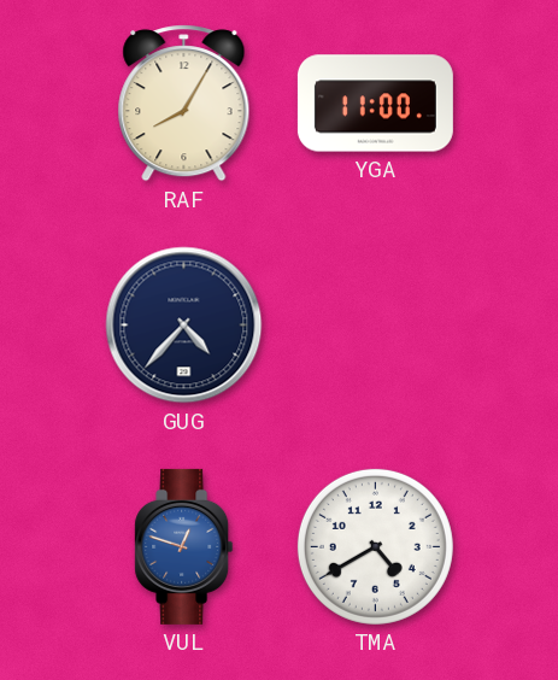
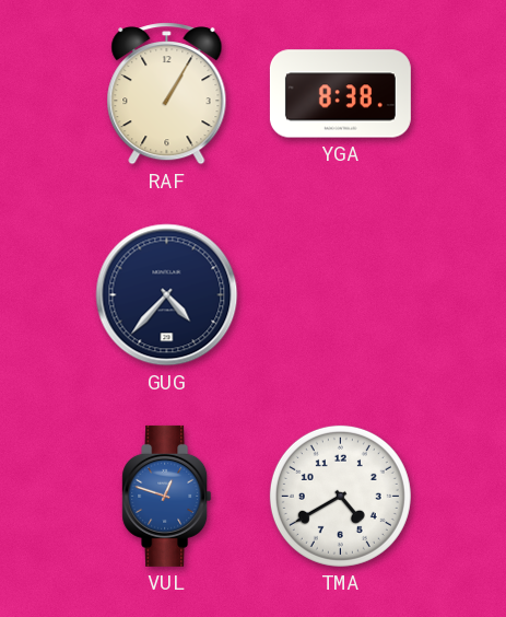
RAF: 8:05 -> 1:05 (167, 94)
YGA: 11:00 -> 8:38 (340, 94)
